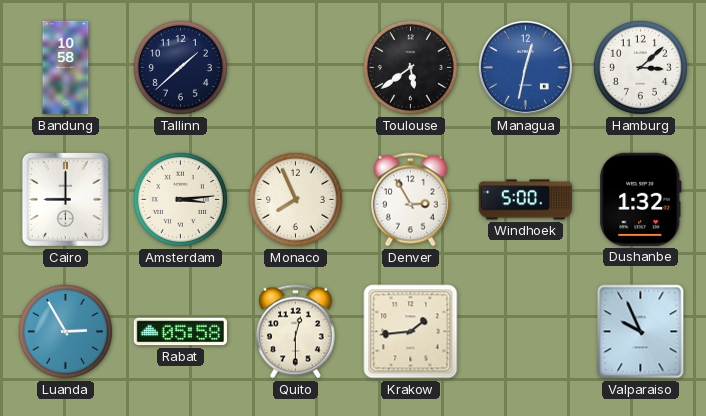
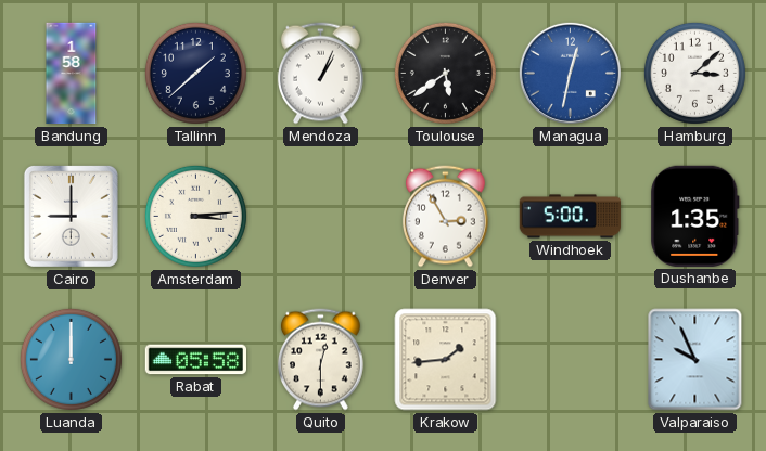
Bandung: 10:58 -> 1:58 (72, 74)
Mendoza: none -> 1:04 (321, 74)
Monaco: 7:56 -> none (295, 199)
Dushanbe: 1:32 -> 1:35 (695, 216)
Luanda: 2:55 -> 12:00 (71, 359)
